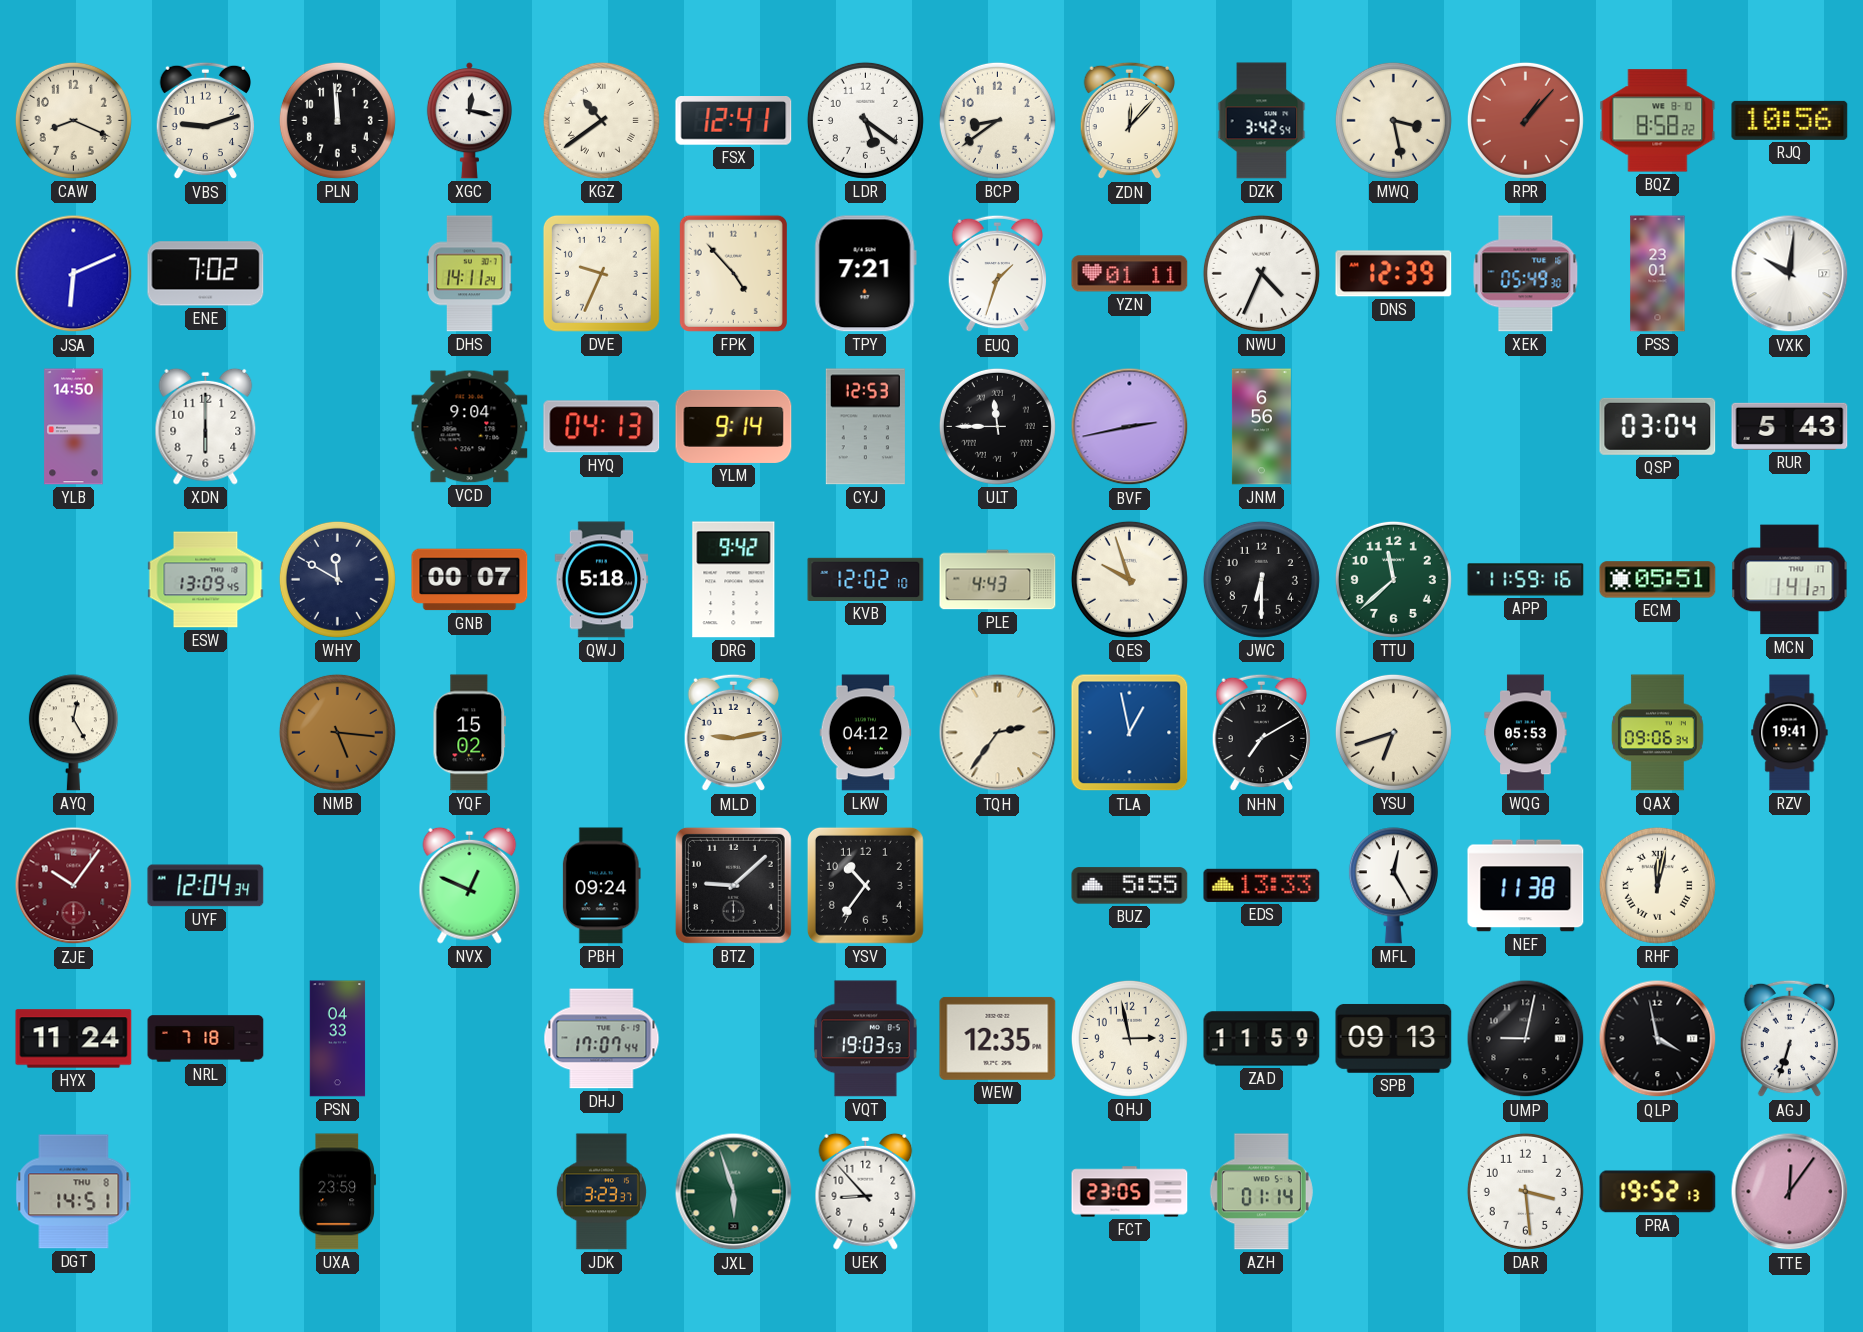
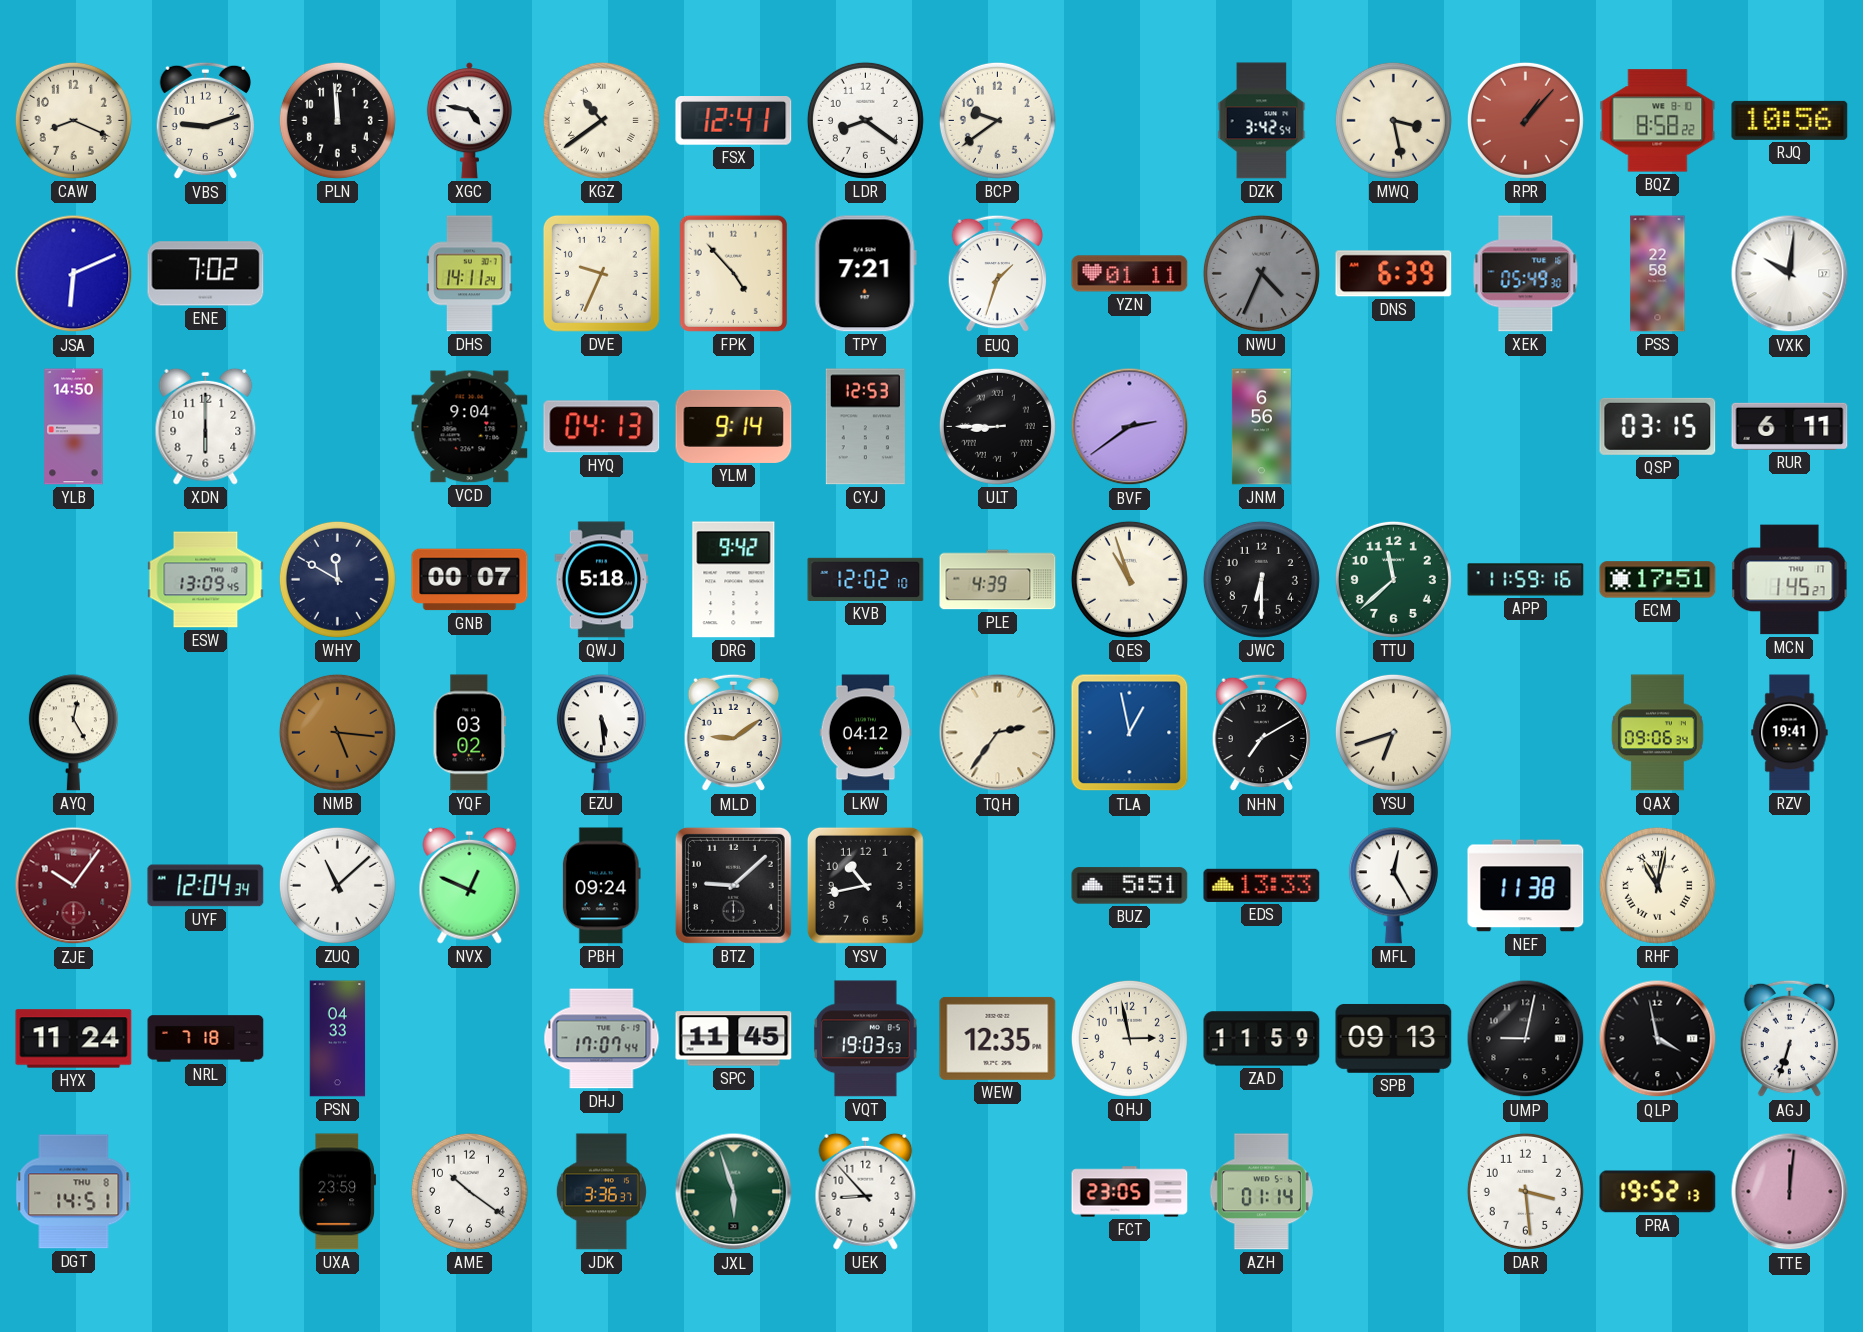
XGC: 12:17 -> 4:47 (469, 121)
LDR: 5:21 -> 8:21 (865, 120)
BCP: 8:39 -> 9:39 (997, 120)
ZDN: 12:07 -> none (1129, 121)
NWU dial: white -> grey (1261, 273)
DNS: 12:39 -> 6:39 (1394, 274)
PSS: 23:01 -> 22:58 (1658, 274)
ULT: 11:45 -> 8:45 (997, 426)
BVF: 2:43 -> 2:39 (1130, 427)
QSP: 03:04 -> 03:15 (1658, 426)
RUR: 5:43 -> 6:11 (1790, 426)
PLE: 4:43 -> 4:39 (998, 580)
QES: 9:57 -> 10:57 (1129, 579)
ECM: 05:51 -> 17:51 (1658, 580)
MCN: 1:41 -> 1:45 (1790, 580)
YQF: 15:02 -> 03:02 (470, 733)
EZU: none -> 5:29 (601, 733)
MLD: 9:13 -> 9:09 (733, 733)
WQG: 05:53 -> none (1526, 733)
ZUQ: none -> 11:08 (337, 885)
YSV: 10:36 -> 10:43 (865, 885)
BUZ: 5:55 -> 5:51 (1130, 886)
RHF: 12:02 -> 11:02 (1657, 885)
SPC: none -> 11:45 (734, 1039)
AME: none -> 10:21 (469, 1191)
JDK: 3:23 -> 3:36 (601, 1192)
TTE: 12:06 -> 12:01 (1790, 1192)
